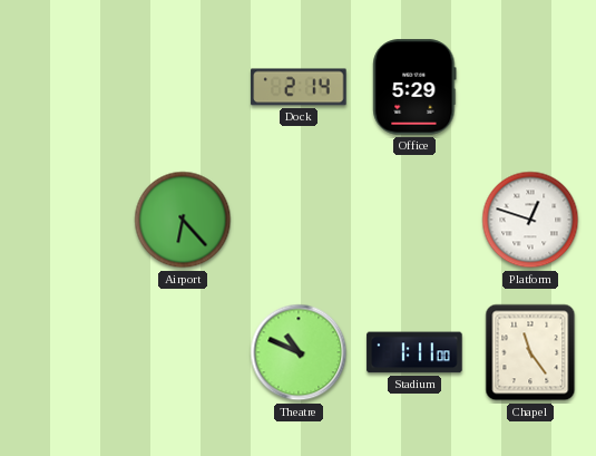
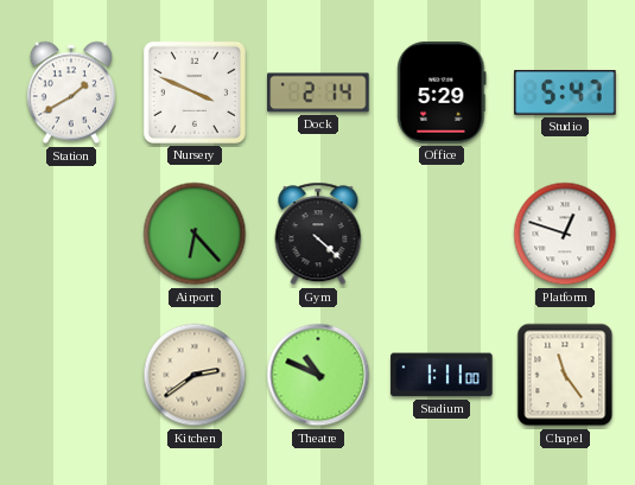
Station: none -> 1:40 (71, 92)
Nursery: none -> 3:49 (195, 92)
Studio: none -> 5:47 (565, 92)
Gym: none -> 4:22 (318, 234)
Kitchen: none -> 2:39 (195, 375)
